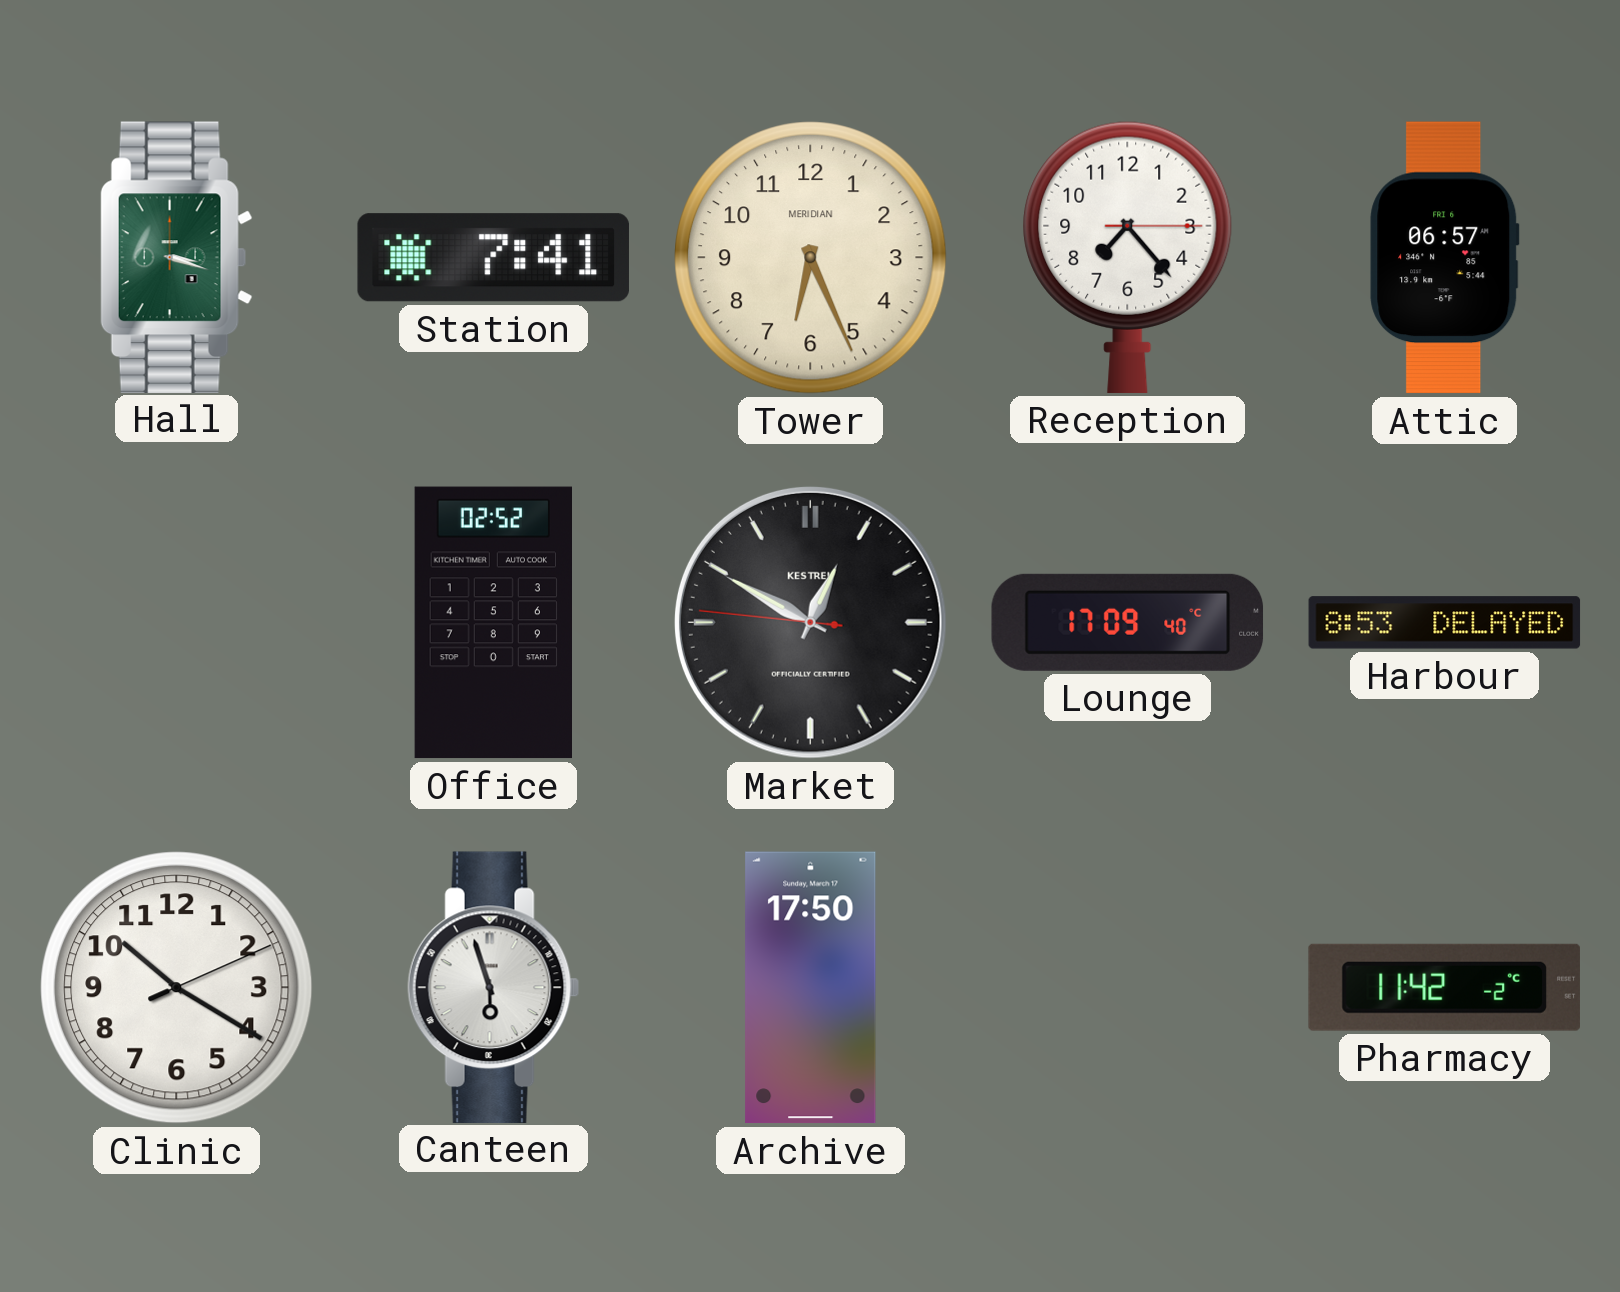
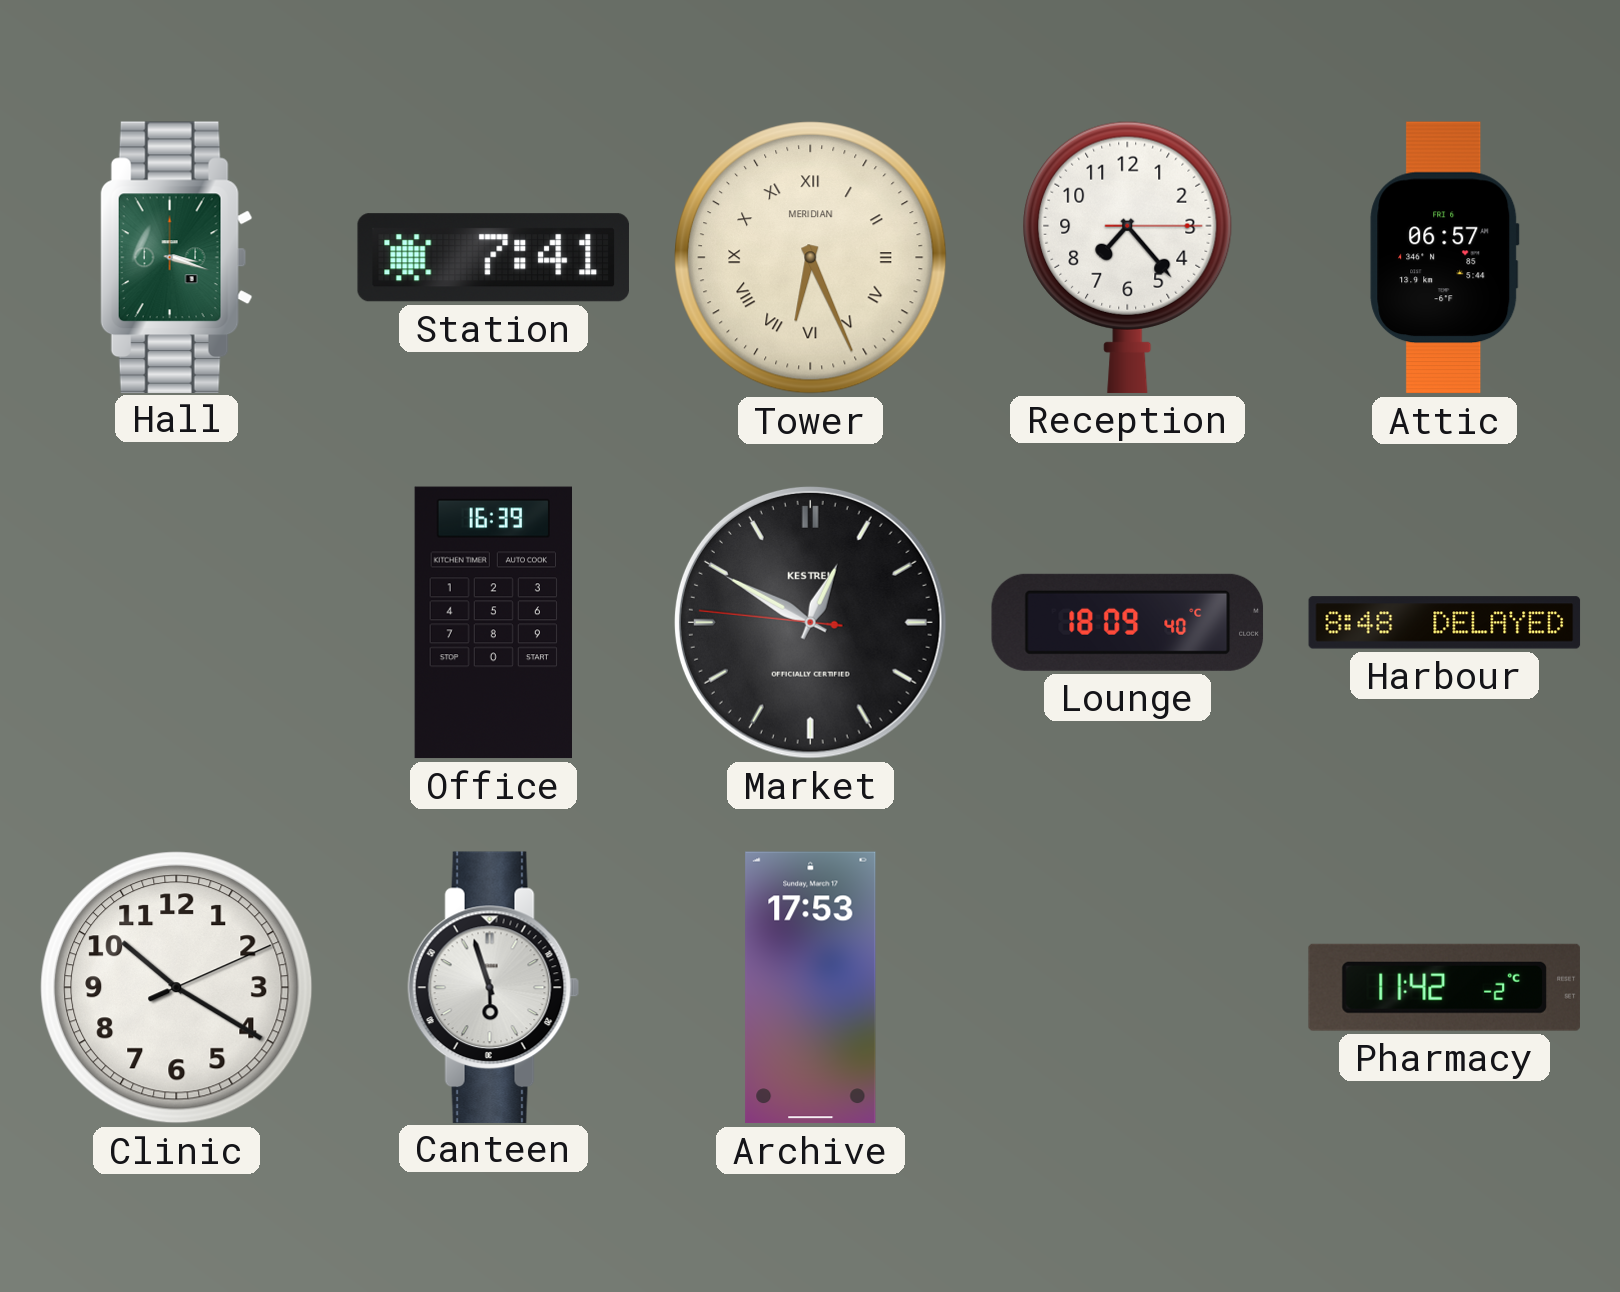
Tower numerals: Arabic -> Roman (811, 258)
Office: 02:52 -> 16:39 (493, 623)
Lounge: 17:09 -> 18:09 (1128, 622)
Harbour: 8:53 -> 8:48 (1445, 623)
Archive: 17:50 -> 17:53 (811, 988)
